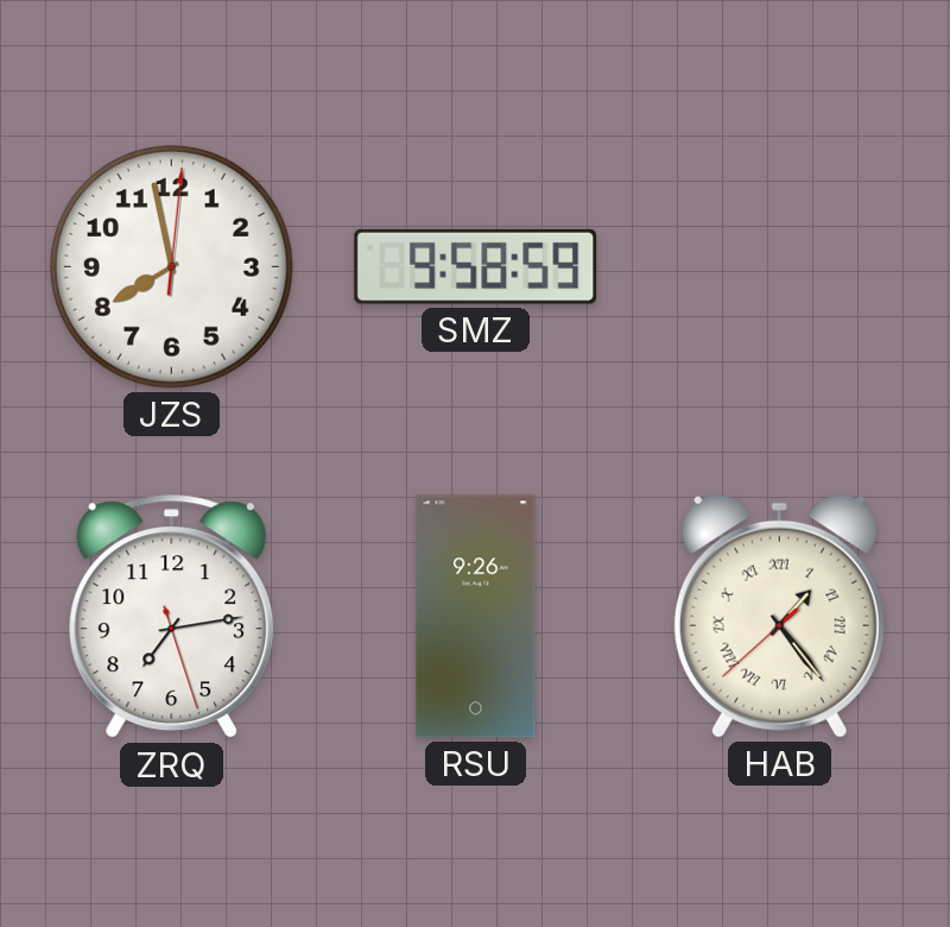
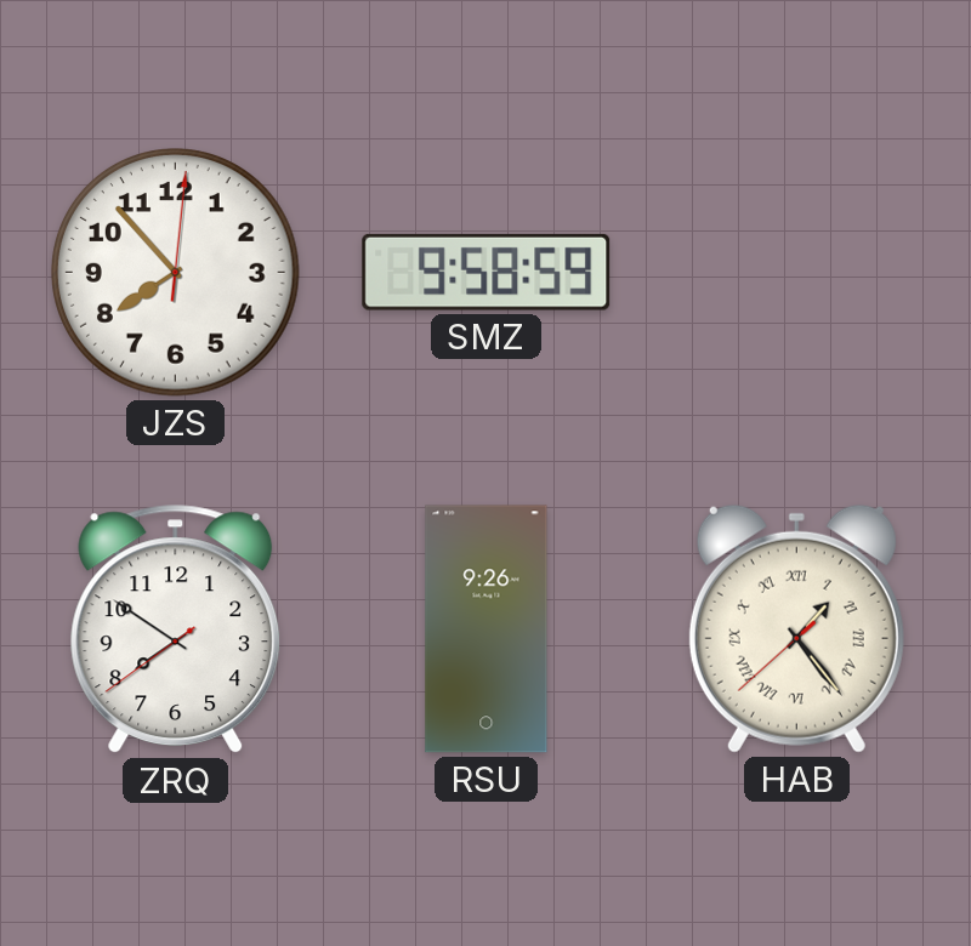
JZS: 7:58 -> 7:53 (176, 273)
ZRQ: 7:13 -> 7:50 (176, 629)
